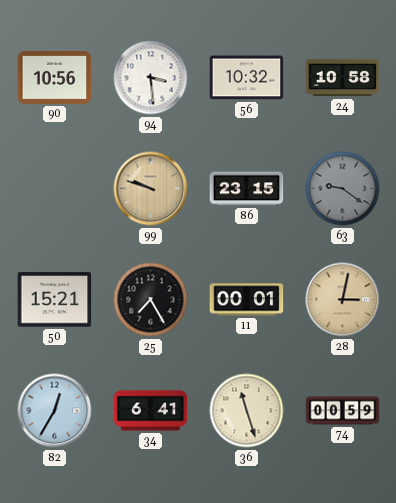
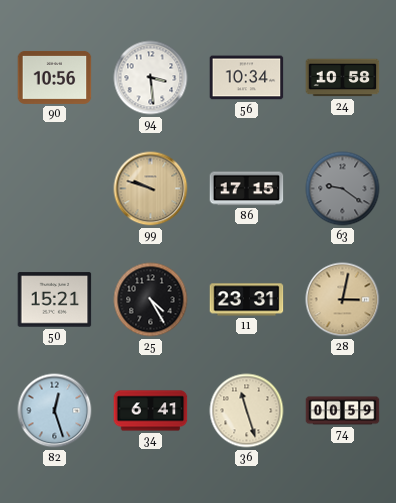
56: 10:32 -> 10:34 (247, 78)
86: 23:15 -> 17:15 (247, 189)
25: 7:25 -> 4:25 (151, 300)
11: 00:01 -> 23:31 (247, 300)
82: 12:35 -> 12:27 (55, 411)
